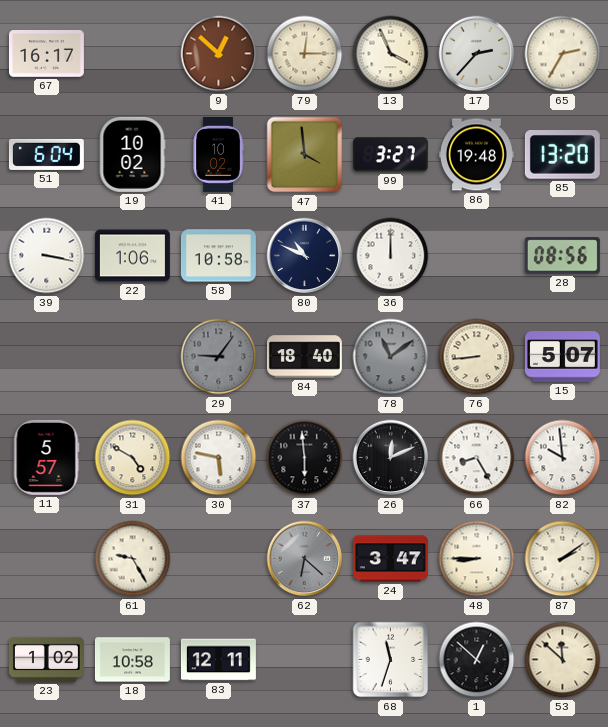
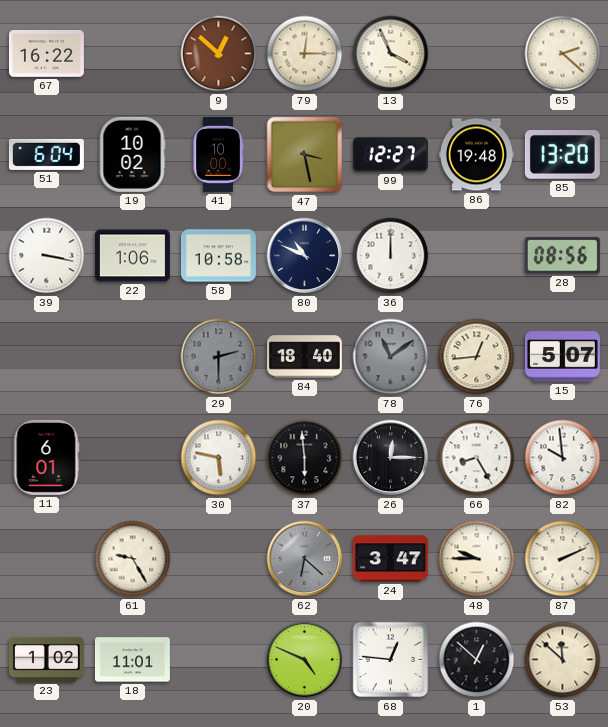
67: 16:17 -> 16:22 (46, 54)
17: 2:37 -> none (477, 54)
65: 2:35 -> 2:22 (563, 54)
41: 10:02 -> 10:00 (218, 154)
47: 3:59 -> 3:28 (305, 155)
99: 3:27 -> 12:27 (390, 155)
29: 9:06 -> 2:30 (219, 357)
76: 8:44 -> 12:44 (477, 357)
11: 5:57 -> 6:01 (46, 457)
31: 4:50 -> none (133, 458)
26: 12:11 -> 12:15 (391, 458)
48: 8:45 -> 9:45 (477, 559)
87: 2:09 -> 2:11 (563, 559)
18: 10:58 -> 11:01 (132, 660)
83: 12:11 -> none (218, 660)
20: none -> 4:49 (305, 660)
68: 11:33 -> 12:46 (391, 660)
